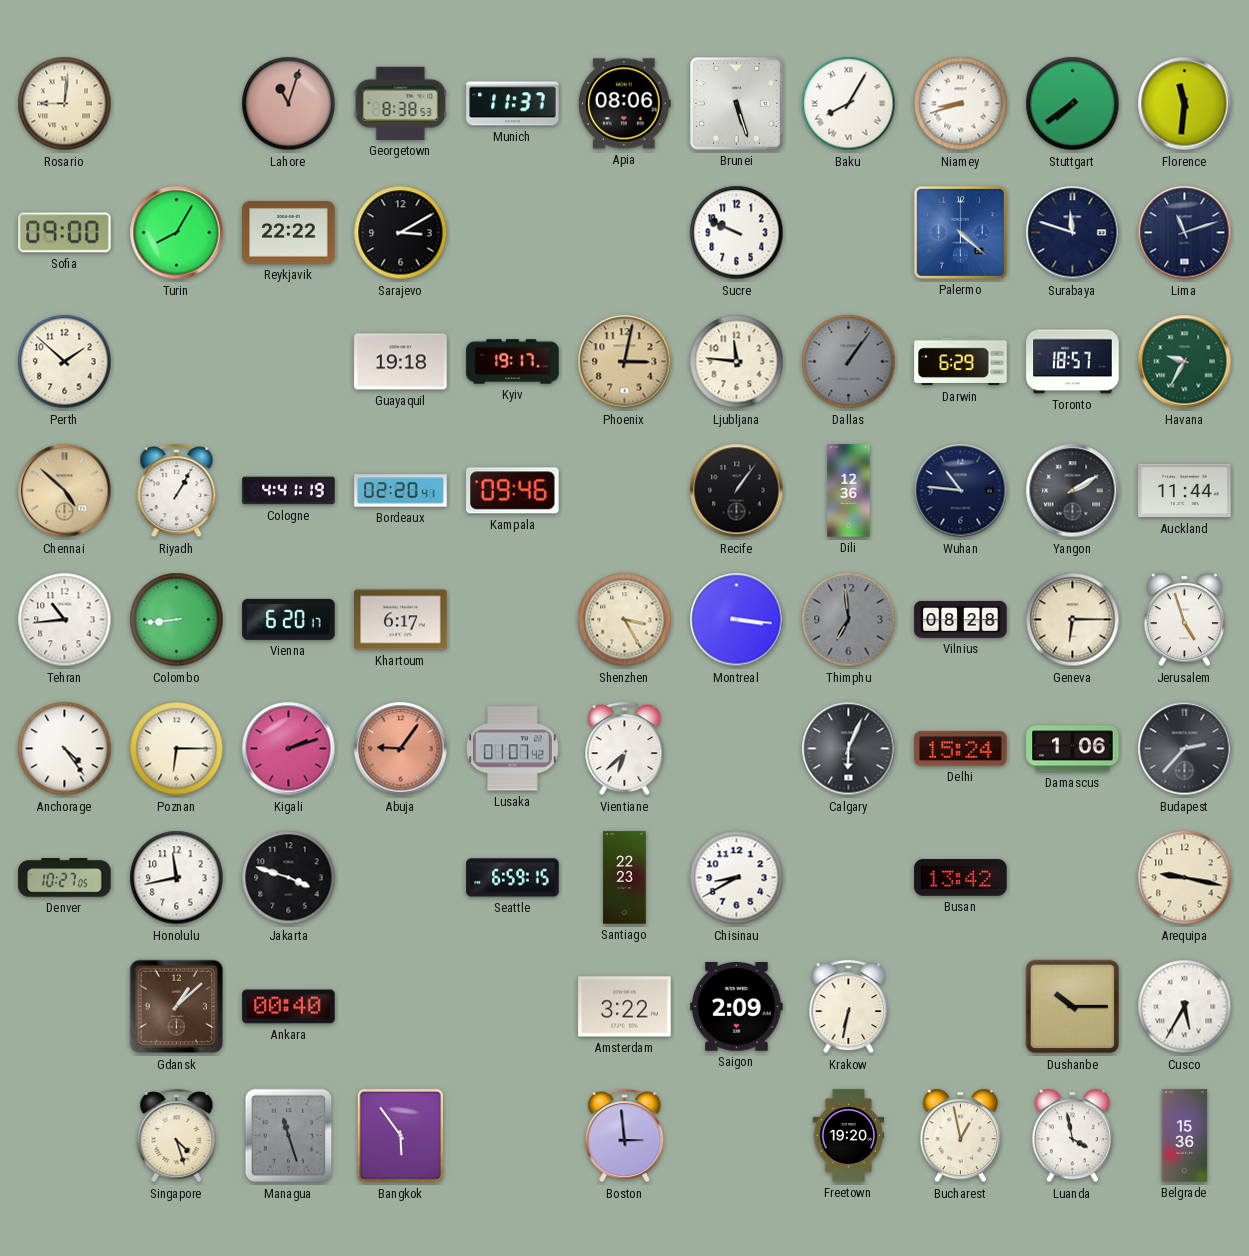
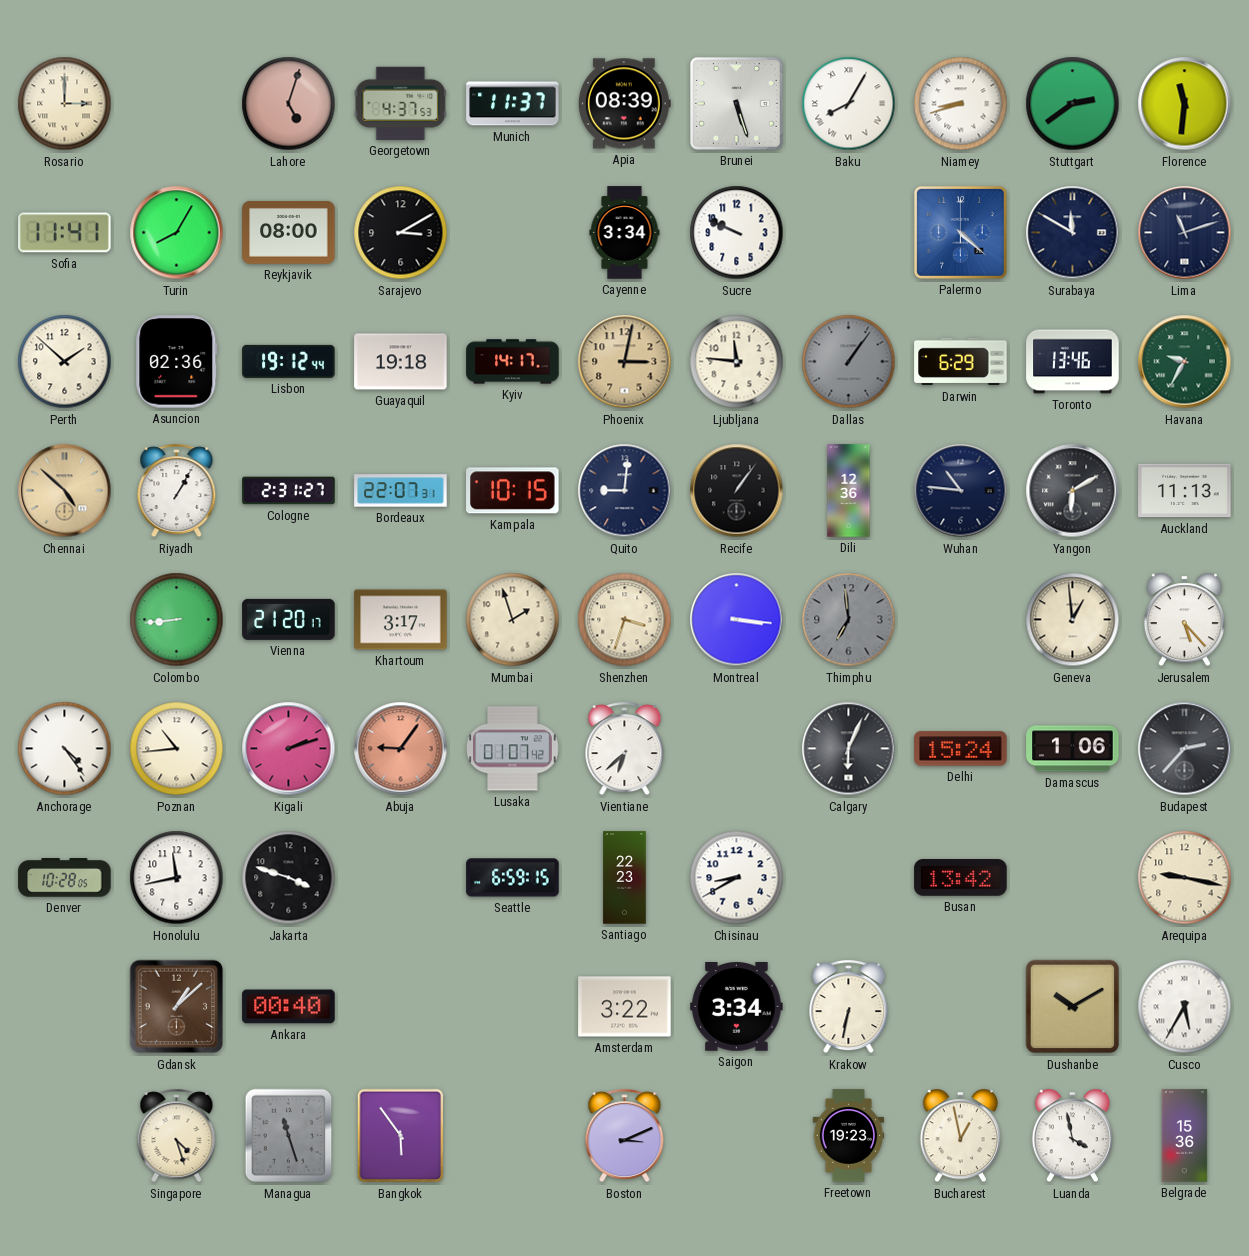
Rosario: 9:01 -> 3:00 (65, 104)
Lahore: 11:03 -> 5:03 (289, 104)
Georgetown: 8:38 -> 4:37 (401, 103)
Apia: 08:06 -> 08:39 (624, 104)
Stuttgart: 7:39 -> 2:39 (1073, 104)
Sofia: 09:00 -> 11:41 (65, 233)
Reykjavik: 22:22 -> 08:00 (289, 232)
Cayenne: none -> 3:34 (625, 233)
Surabaya: 11:48 -> 11:50 (1073, 233)
Asuncion: none -> 02:36 (177, 362)
Lisbon: none -> 19:12 (289, 361)
Kyiv: 19:17 -> 14:17 (513, 362)
Toronto: 18:57 -> 13:46 (1073, 362)
Cologne: 4:41 -> 2:31 (289, 491)
Bordeaux: 02:20 -> 22:07 (401, 491)
Kampala: 09:46 -> 10:15 (513, 491)
Quito: none -> 9:01 (625, 491)
Yangon: 2:10 -> 6:10 (1073, 491)
Auckland: 11:44 -> 11:13 (1185, 491)
Tehran: 10:44 -> none (65, 620)
Vienna: 6:20 -> 21:20 (289, 619)
Khartoum: 6:17 -> 3:17 (401, 620)
Mumbai: none -> 1:57 (513, 620)
Shenzhen: 3:25 -> 3:33 (625, 620)
Vilnius: 08:28 -> none (961, 619)
Geneva: 6:15 -> 12:59 (1073, 620)
Jerusalem: 4:57 -> 5:23 (1184, 620)
Poznan: 6:15 -> 10:44 (177, 749)
Denver: 10:27 -> 10:28 (65, 878)
Saigon: 2:09 -> 3:34 (737, 1007)
Dushanbe: 10:15 -> 10:10 (1073, 1007)
Boston: 2:59 -> 3:11 (625, 1136)
Freetown: 19:20 -> 19:23 (849, 1136)
